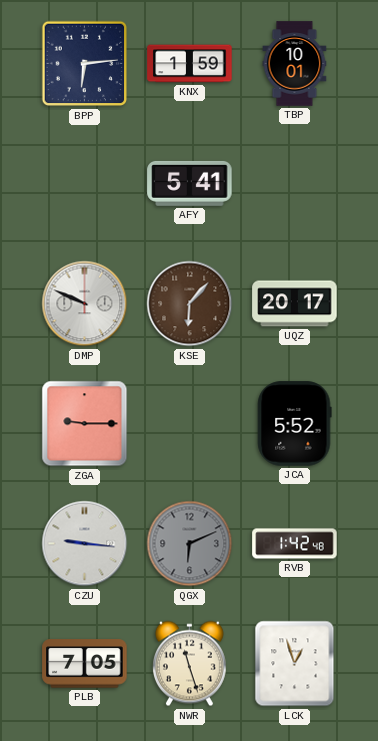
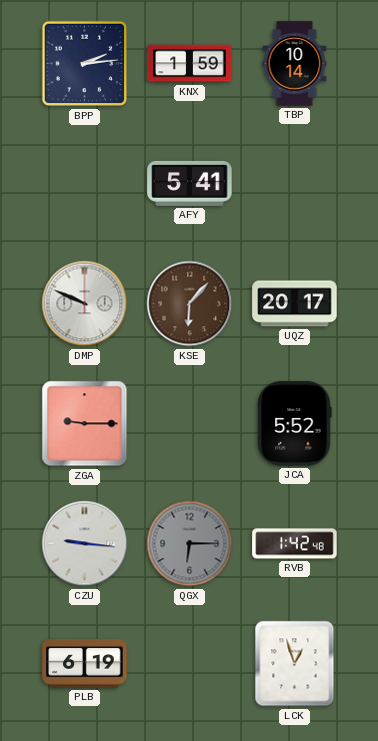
BPP: 6:14 -> 2:14 (85, 64)
TBP: 10:01 -> 10:14 (295, 64)
QGX: 6:11 -> 6:15 (190, 544)
PLB: 7:05 -> 6:19 (85, 664)
NWR: 11:27 -> none (189, 664)
